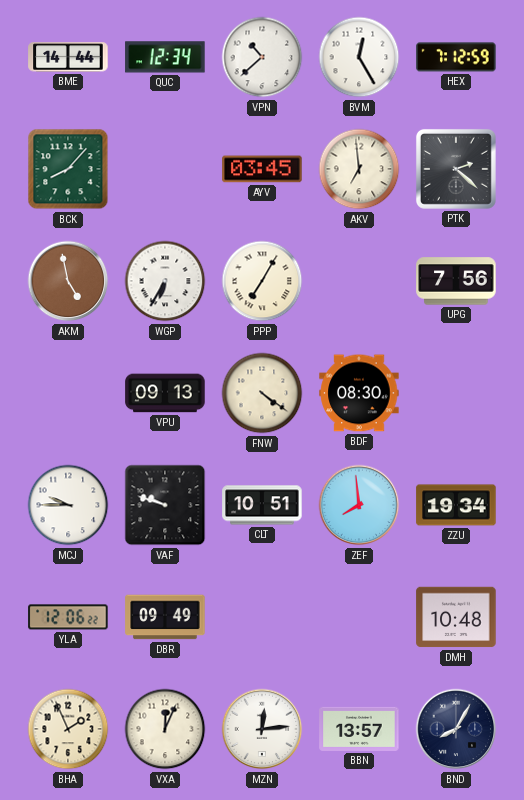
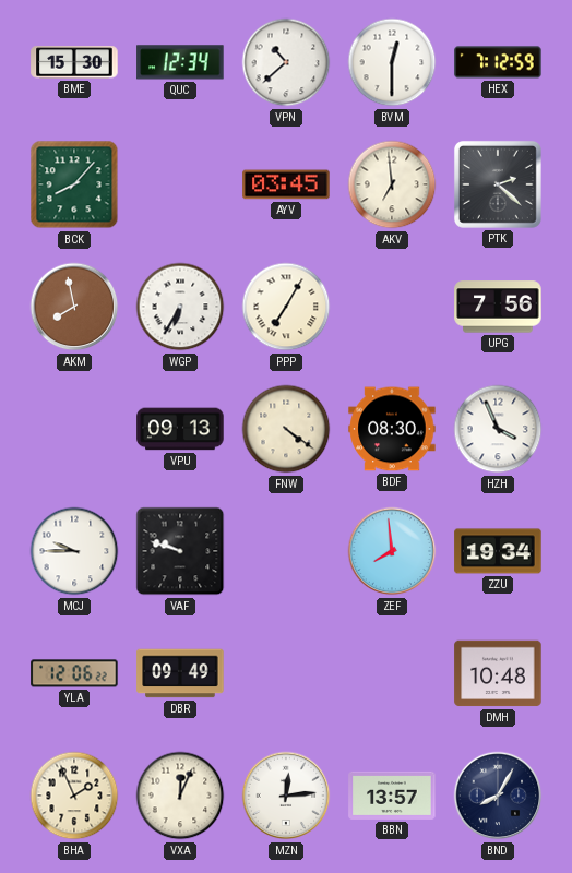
BME: 14:44 -> 15:30 (74, 62)
BVM: 12:25 -> 12:30 (392, 62)
AKM: 4:58 -> 7:58 (74, 307)
HZH: none -> 3:56 (498, 429)
CLT: 10:51 -> none (262, 505)
